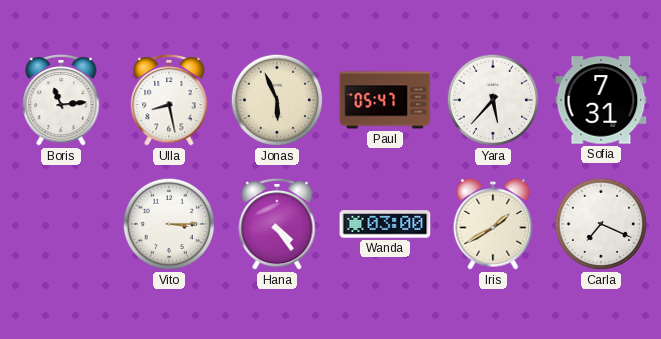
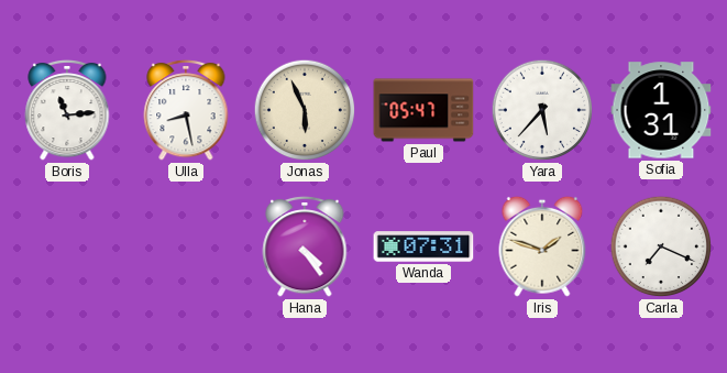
Sofia: 7:31 -> 1:31 (661, 110)
Vito: 3:15 -> none (169, 224)
Wanda: 03:00 -> 07:31 (423, 246)
Iris: 1:40 -> 1:48 (542, 246)
